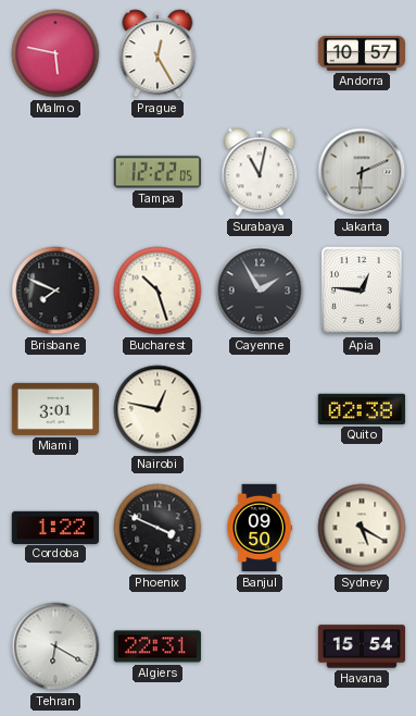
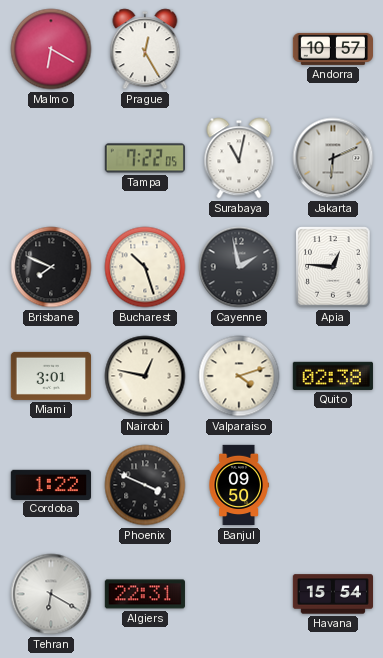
Malmo: 5:47 -> 6:20 (51, 49)
Tampa: 12:22 -> 7:22 (144, 158)
Cayenne: 1:55 -> 1:58 (239, 267)
Valparaiso: none -> 4:12 (239, 376)
Sydney: 5:20 -> none (362, 528)
